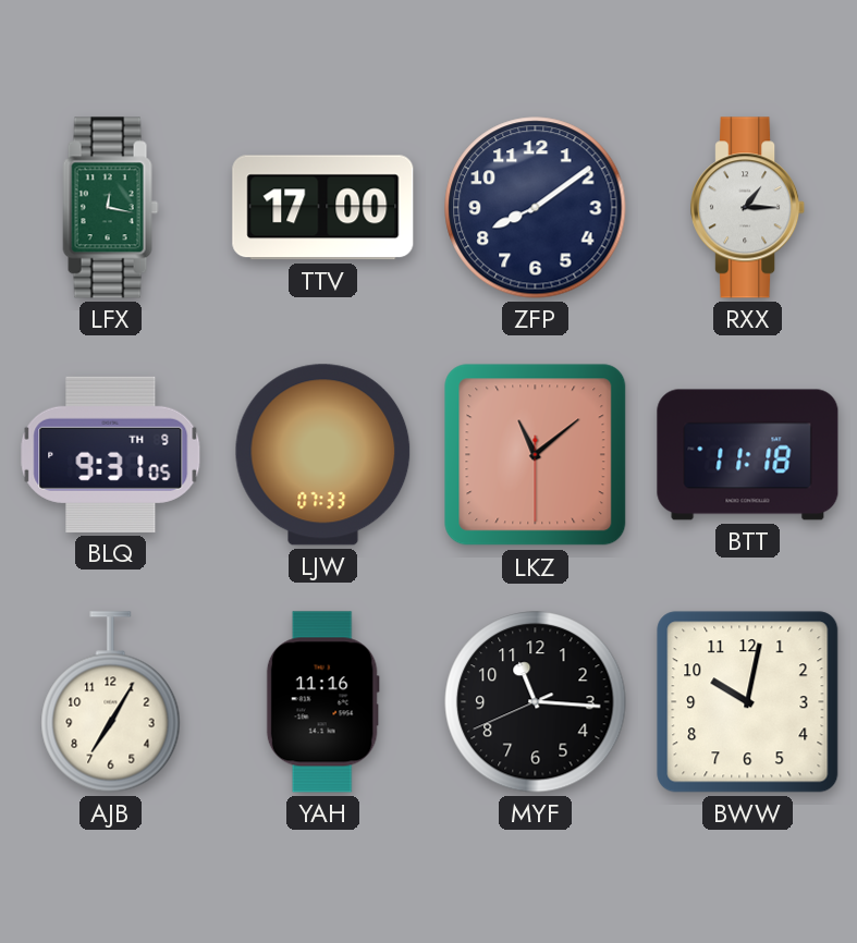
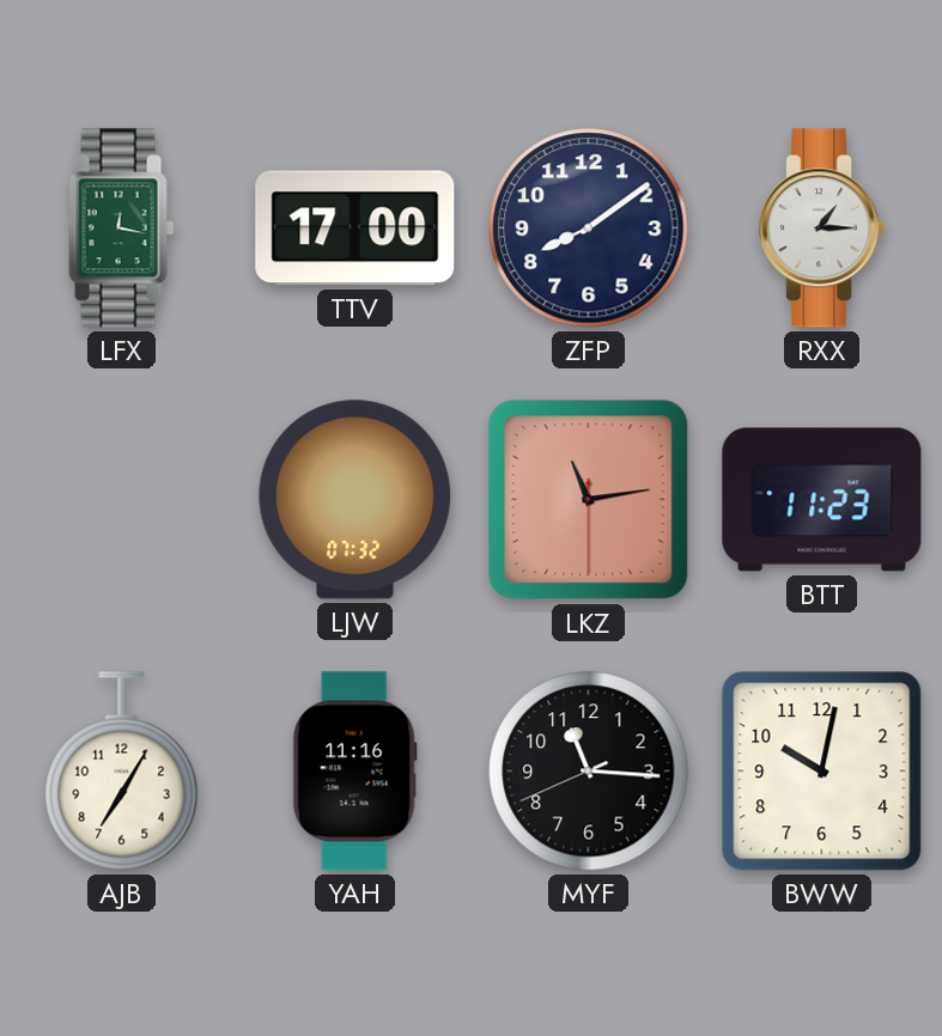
BLQ: 9:31 -> none (111, 454)
LJW: 07:33 -> 07:32 (355, 500)
LKZ: 11:08 -> 11:13 (589, 500)
BTT: 11:18 -> 11:23 (822, 500)
